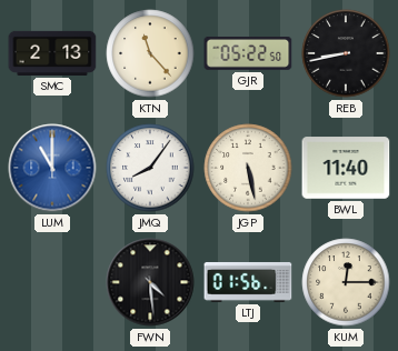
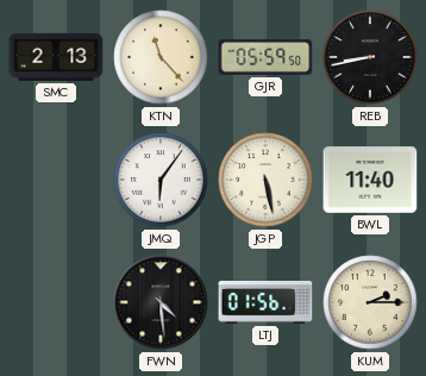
GJR: 05:22 -> 05:59 (265, 57)
LUM: 11:00 -> none (52, 168)
JMQ: 8:06 -> 6:06 (161, 180)
KUM: 12:15 -> 2:15 (370, 302)
